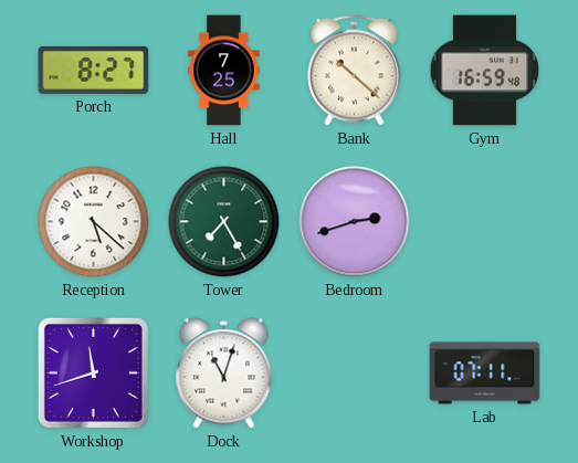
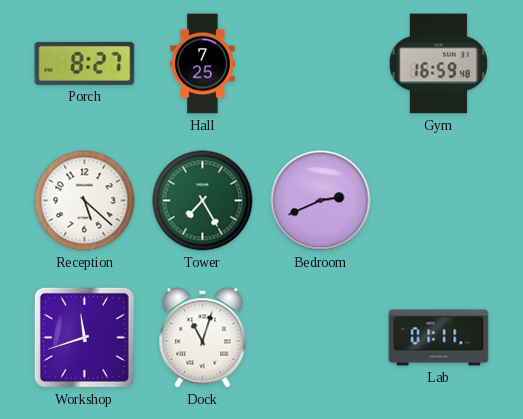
Bank: 10:22 -> none (354, 71)
Bedroom: 2:42 -> 2:41 (321, 201)
Lab: 07:11 -> 01:11 (439, 338)
